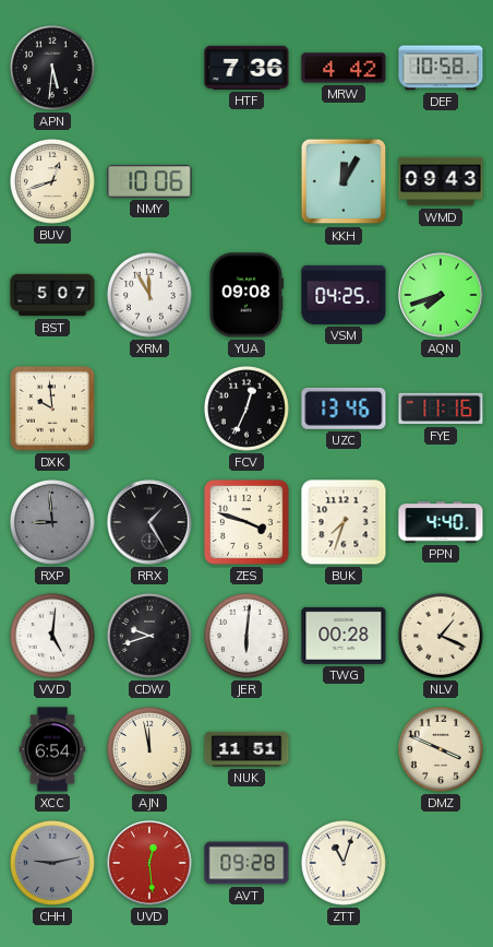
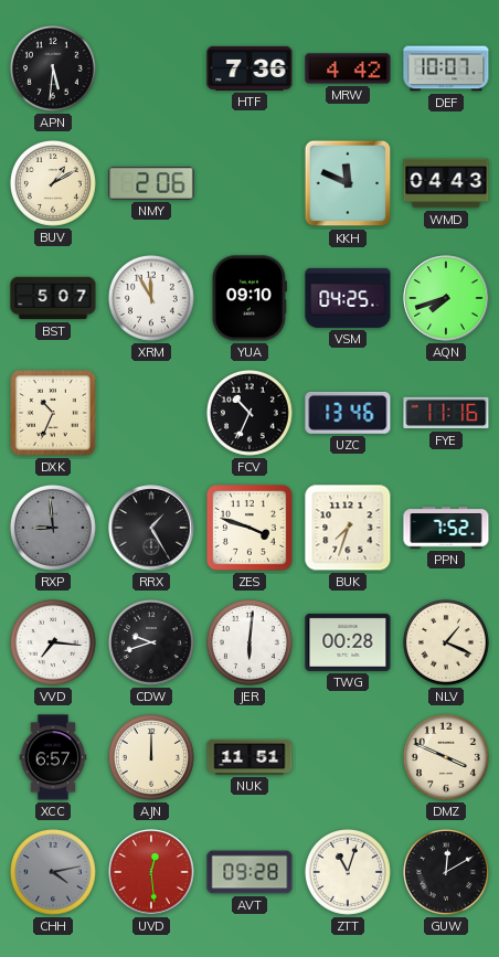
DEF: 10:58 -> 10:07 (446, 68)
BUV: 12:42 -> 1:10 (53, 183)
NMY: 10:06 -> 2:06 (151, 183)
KKH: 12:05 -> 11:49 (348, 183)
WMD: 09:43 -> 04:43 (446, 183)
YUA: 09:08 -> 09:10 (250, 298)
DXK: 9:59 -> 10:34 (54, 414)
FCV: 12:34 -> 10:34 (250, 413)
PPN: 4:40 -> 7:52 (446, 528)
VVD: 5:01 -> 7:16 (53, 642)
XCC: 6:54 -> 6:57 (53, 757)
AJN: 11:58 -> 12:00 (151, 757)
CHH: 9:13 -> 4:13 (53, 872)
GUW: none -> 12:10 (446, 872)
